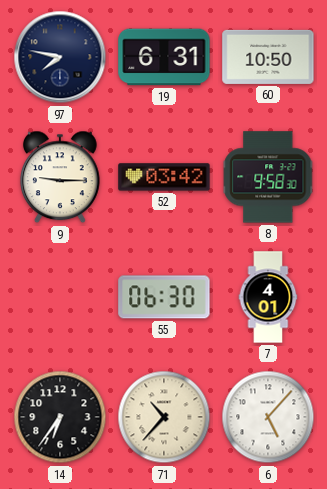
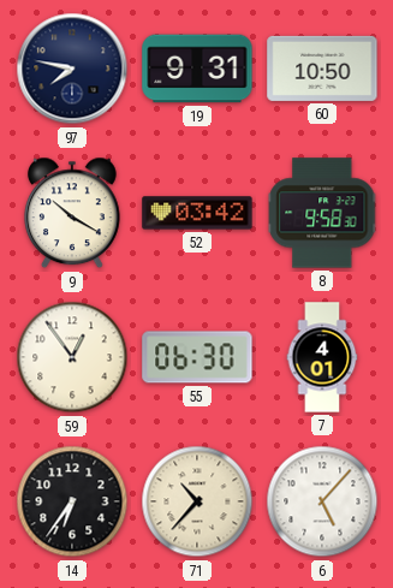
19: 6:31 -> 9:31 (197, 69)
9: 9:15 -> 10:20 (73, 213)
59: none -> 12:54 (72, 357)
